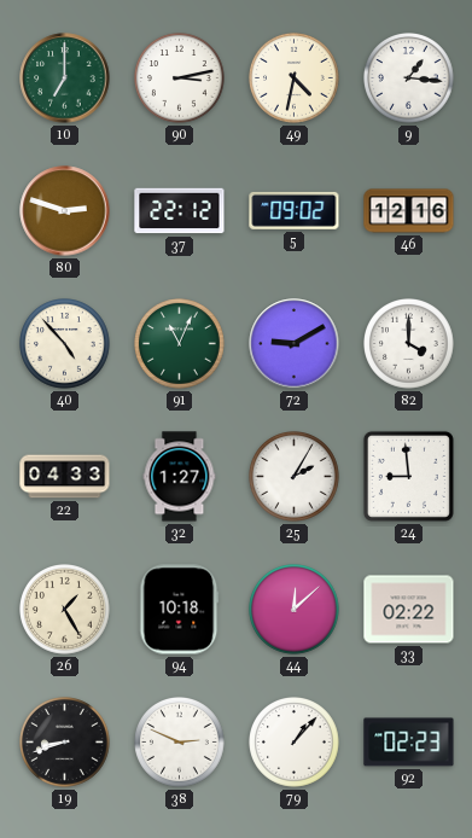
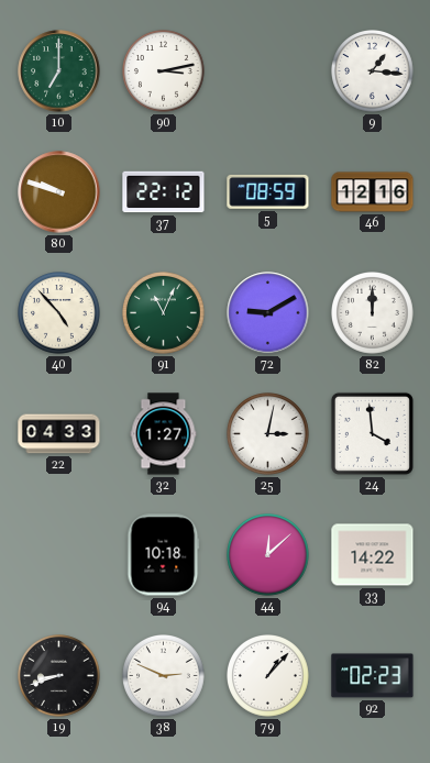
49: 4:32 -> none (295, 78)
80: 2:48 -> 9:48 (59, 192)
5: 09:02 -> 08:59 (268, 191)
82: 4:00 -> 12:00 (373, 313)
25: 2:05 -> 3:02 (268, 434)
24: 8:59 -> 3:59 (372, 433)
26: 1:25 -> none (65, 610)
33: 02:22 -> 14:22 (373, 555)
